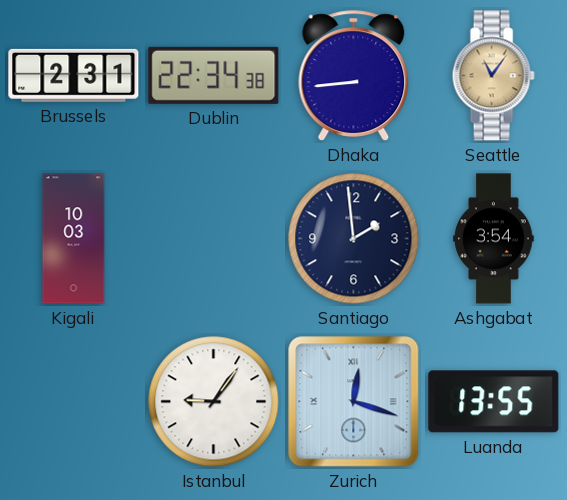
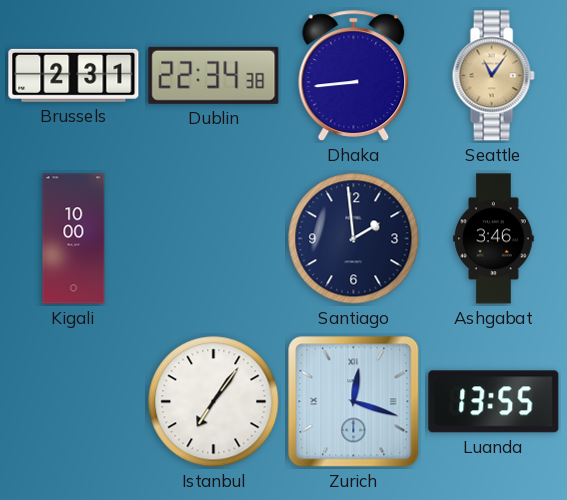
Kigali: 10:03 -> 10:00 (74, 239)
Ashgabat: 3:54 -> 3:46 (494, 239)
Istanbul: 9:06 -> 7:06 (214, 402)
